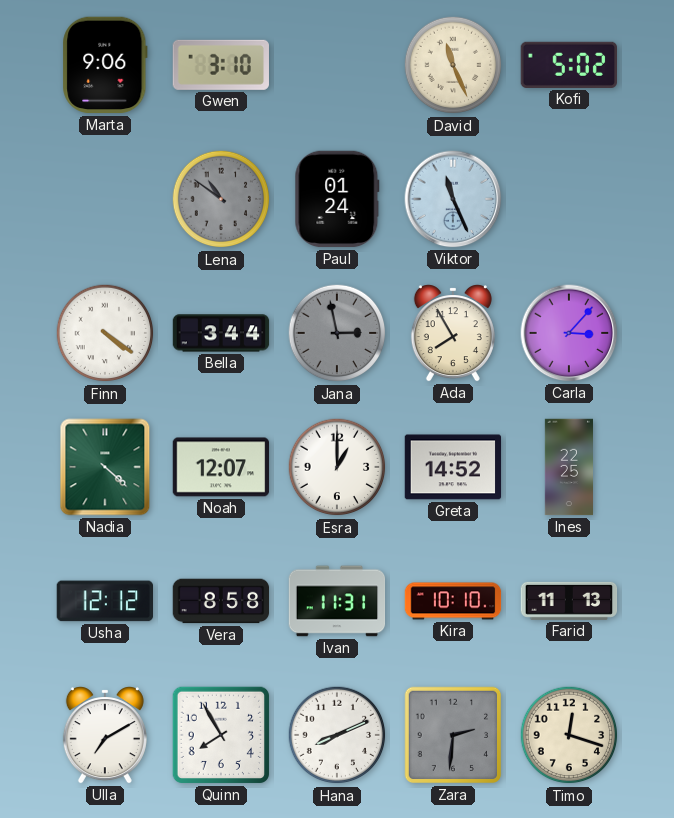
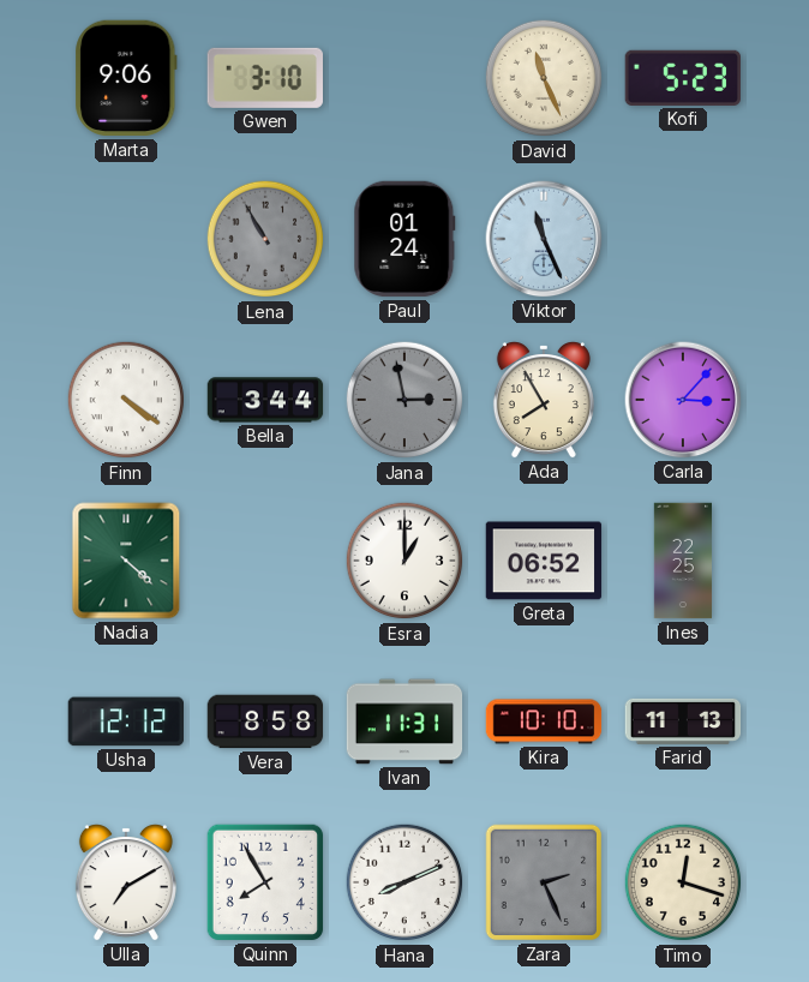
Kofi: 5:02 -> 5:23 (682, 78)
Lena: 10:51 -> 10:55 (265, 239)
Noah: 12:07 -> none (221, 467)
Greta: 14:52 -> 06:52 (544, 561)
Zara: 2:31 -> 2:26 (544, 882)
